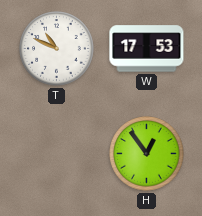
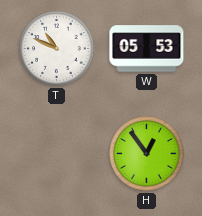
W: 17:53 -> 05:53 (147, 49)
